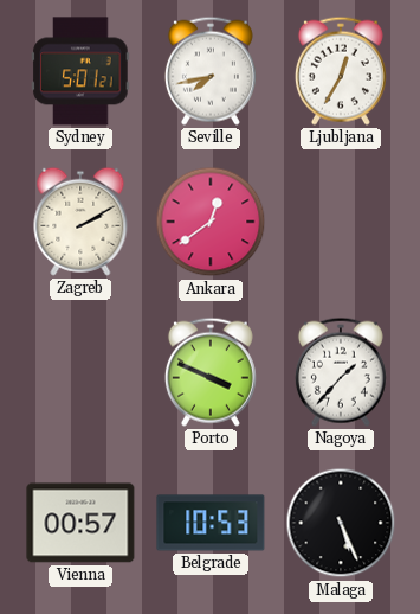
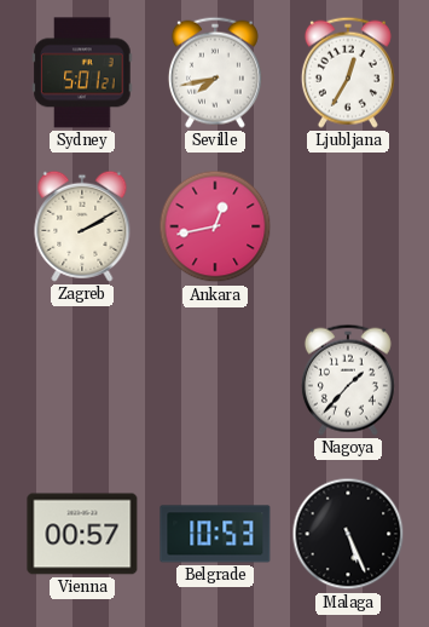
Ankara: 12:39 -> 12:43 (215, 226)
Porto: 3:49 -> none (211, 372)
